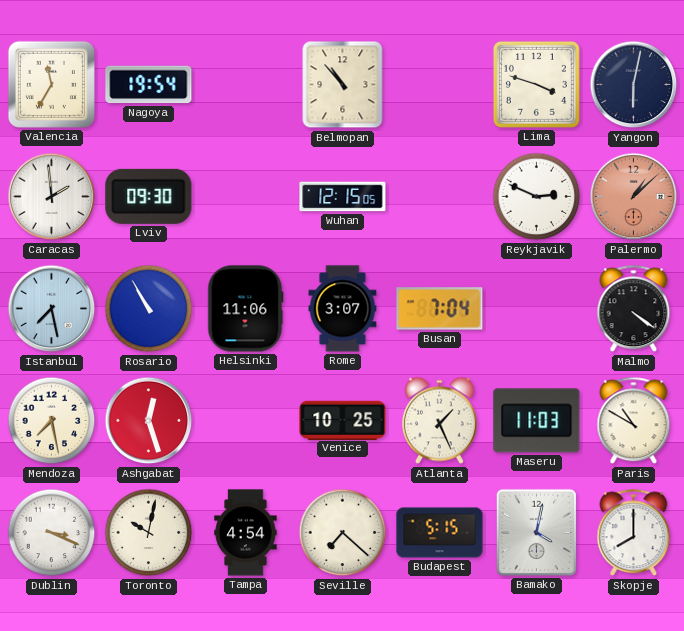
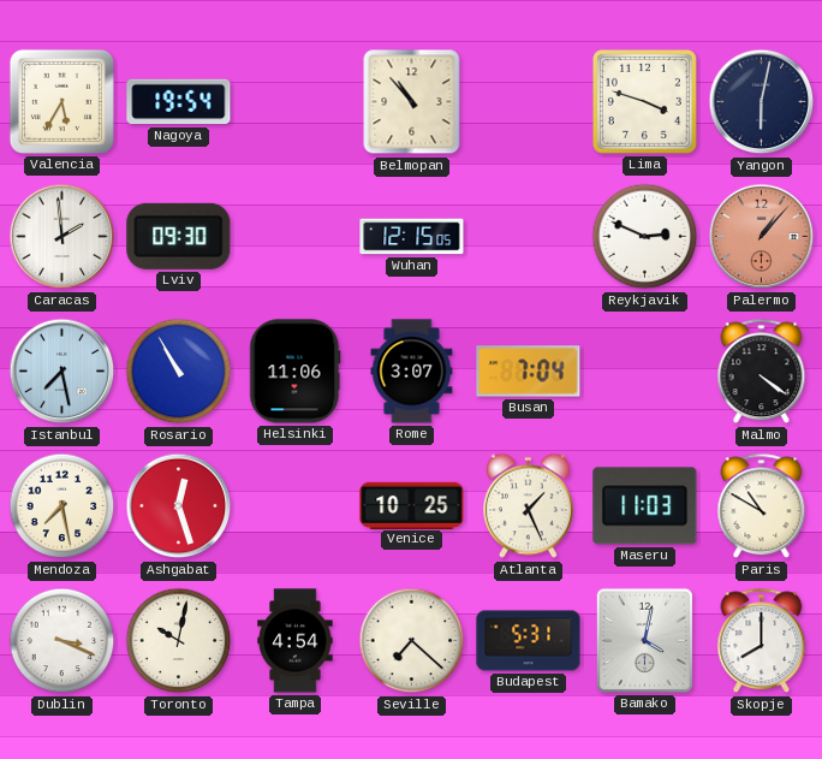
Valencia: 11:35 -> 5:35 (61, 101)
Palermo: 1:08 -> 1:07 (762, 237)
Budapest: 5:15 -> 5:31 (529, 641)
